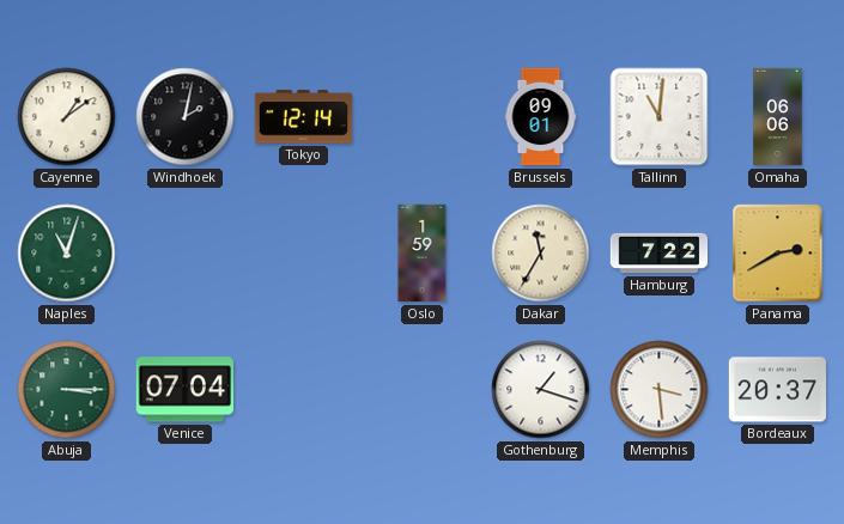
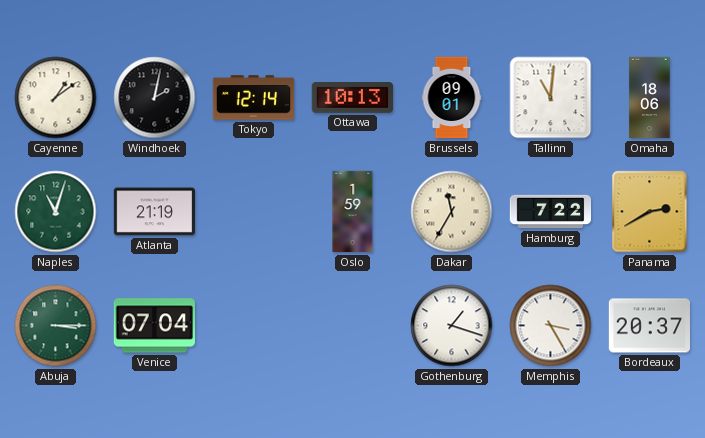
Ottawa: none -> 10:13 (353, 98)
Omaha: 06:06 -> 18:06 (650, 98)
Atlanta: none -> 21:19 (155, 212)
Memphis: 3:29 -> 3:25 (551, 326)
